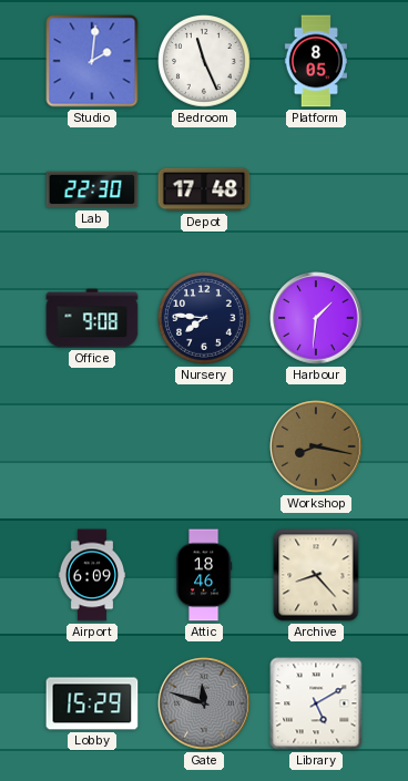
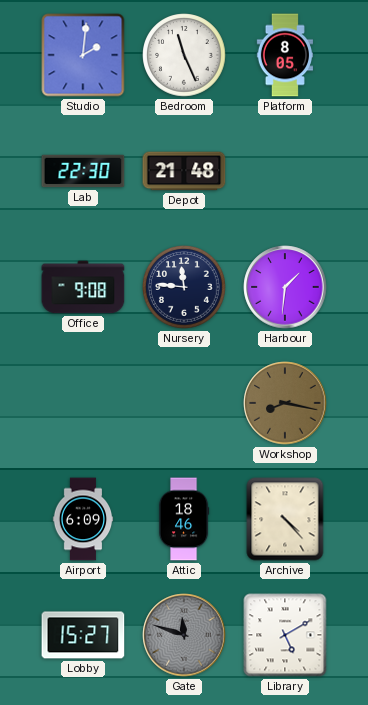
Depot: 17:48 -> 21:48 (184, 171)
Nursery: 7:46 -> 11:46 (184, 287)
Archive: 8:23 -> 4:23 (285, 519)
Lobby: 15:29 -> 15:27 (83, 635)
